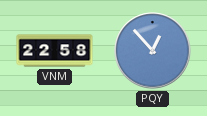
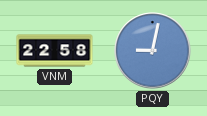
PQY: 12:53 -> 9:02 (153, 51)
